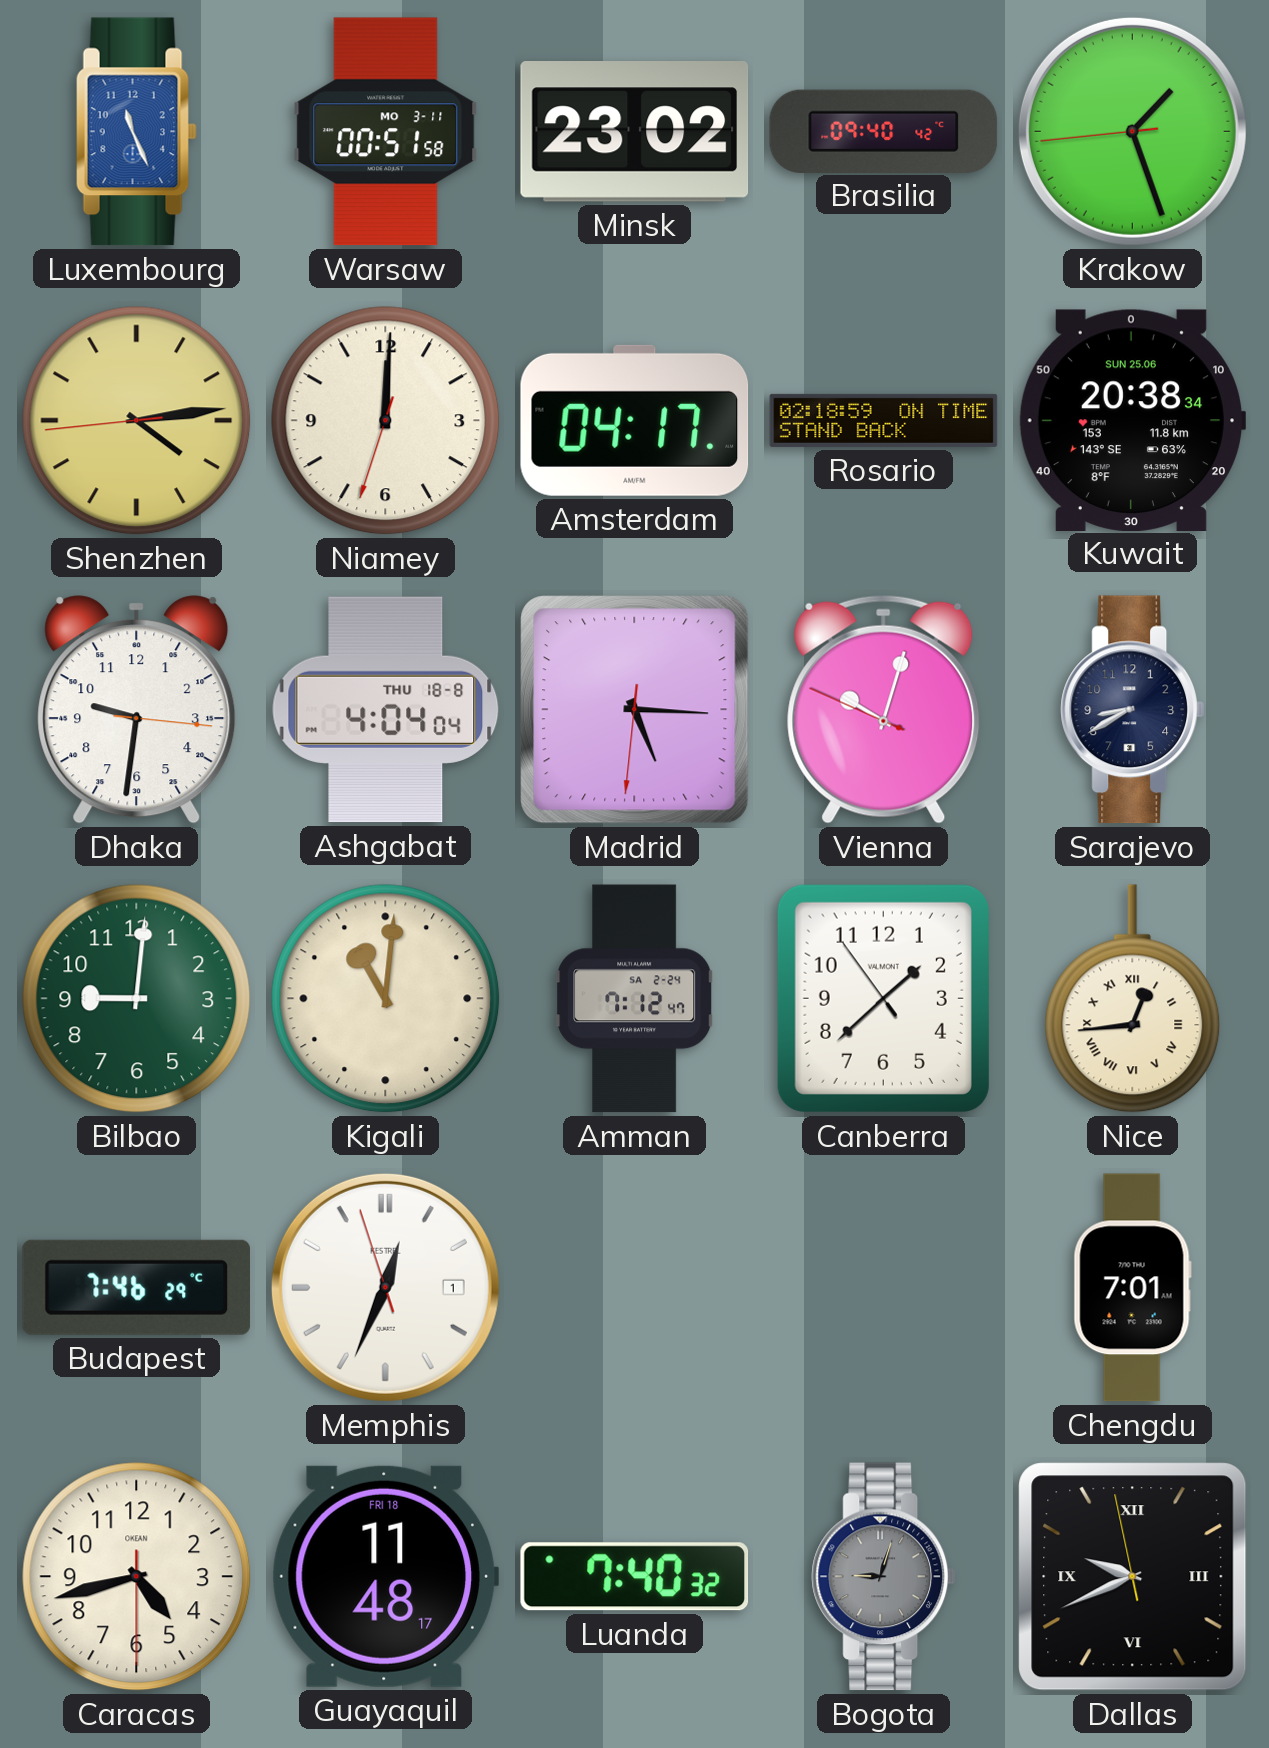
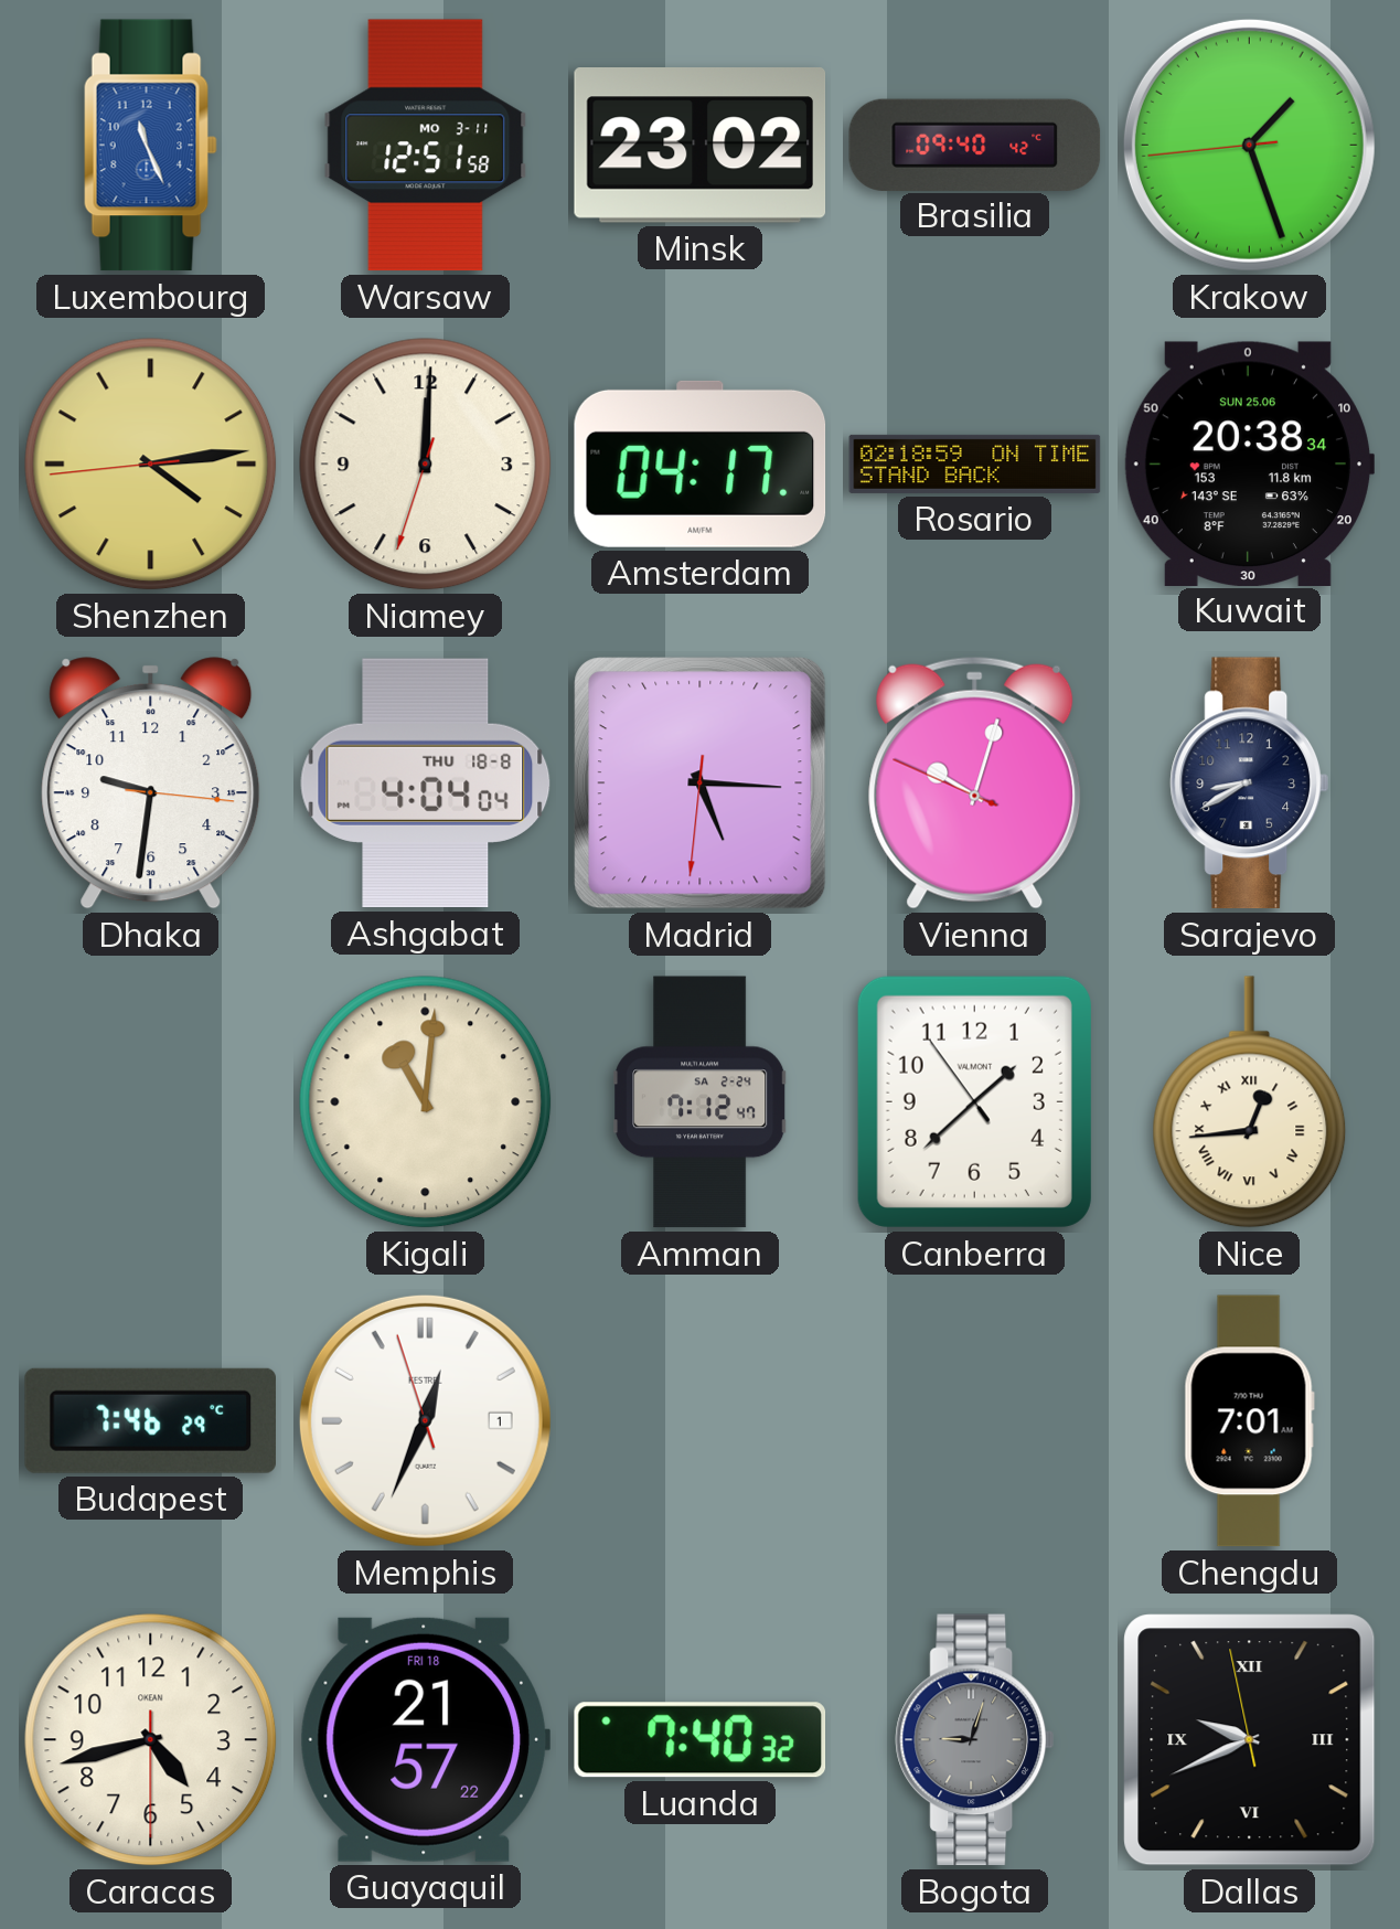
Warsaw: 00:51 -> 12:51 (426, 146)
Bilbao: 9:01 -> none (137, 999)
Guayaquil: 11:48 -> 21:57 (425, 1739)
